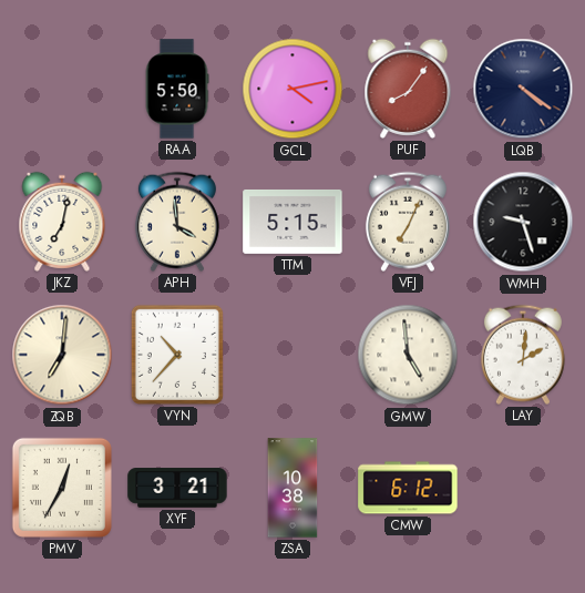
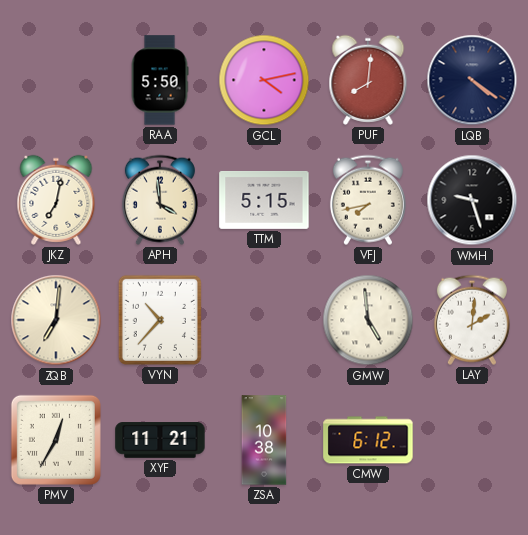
PUF: 8:06 -> 8:01 (368, 80)
VFJ: 7:04 -> 7:43 (368, 200)
XYF: 3:21 -> 11:21 (160, 440)
